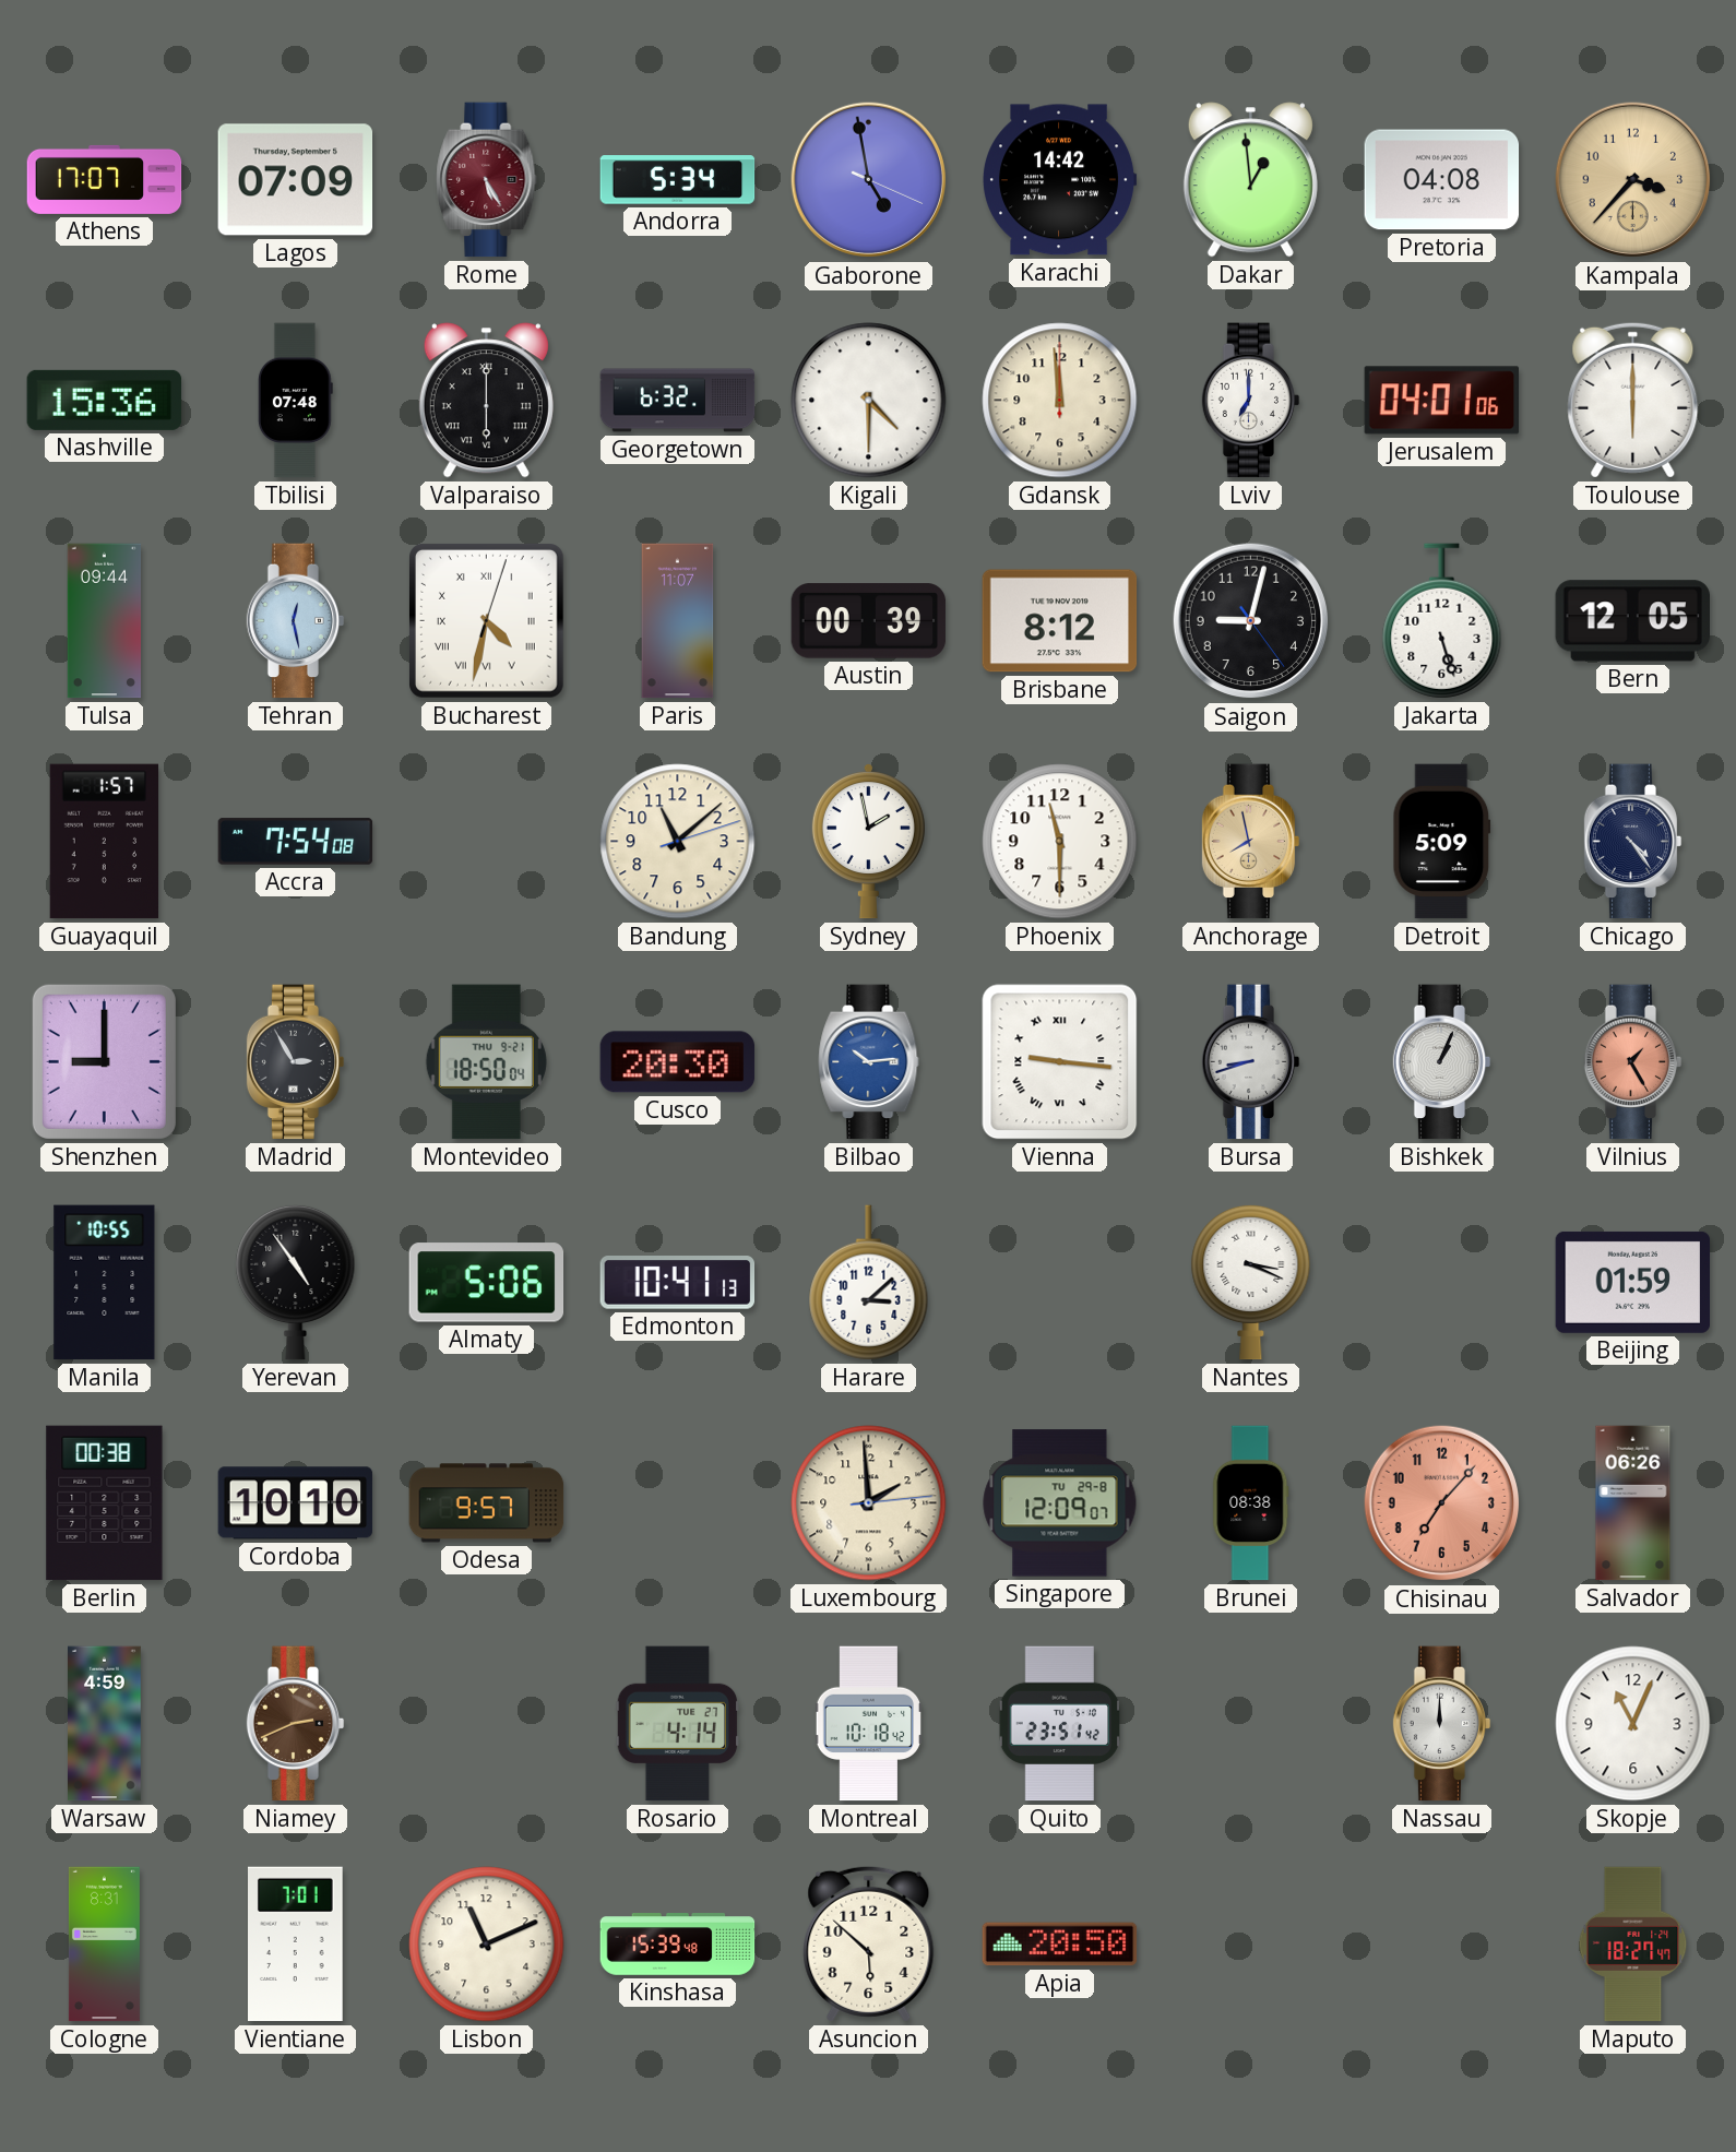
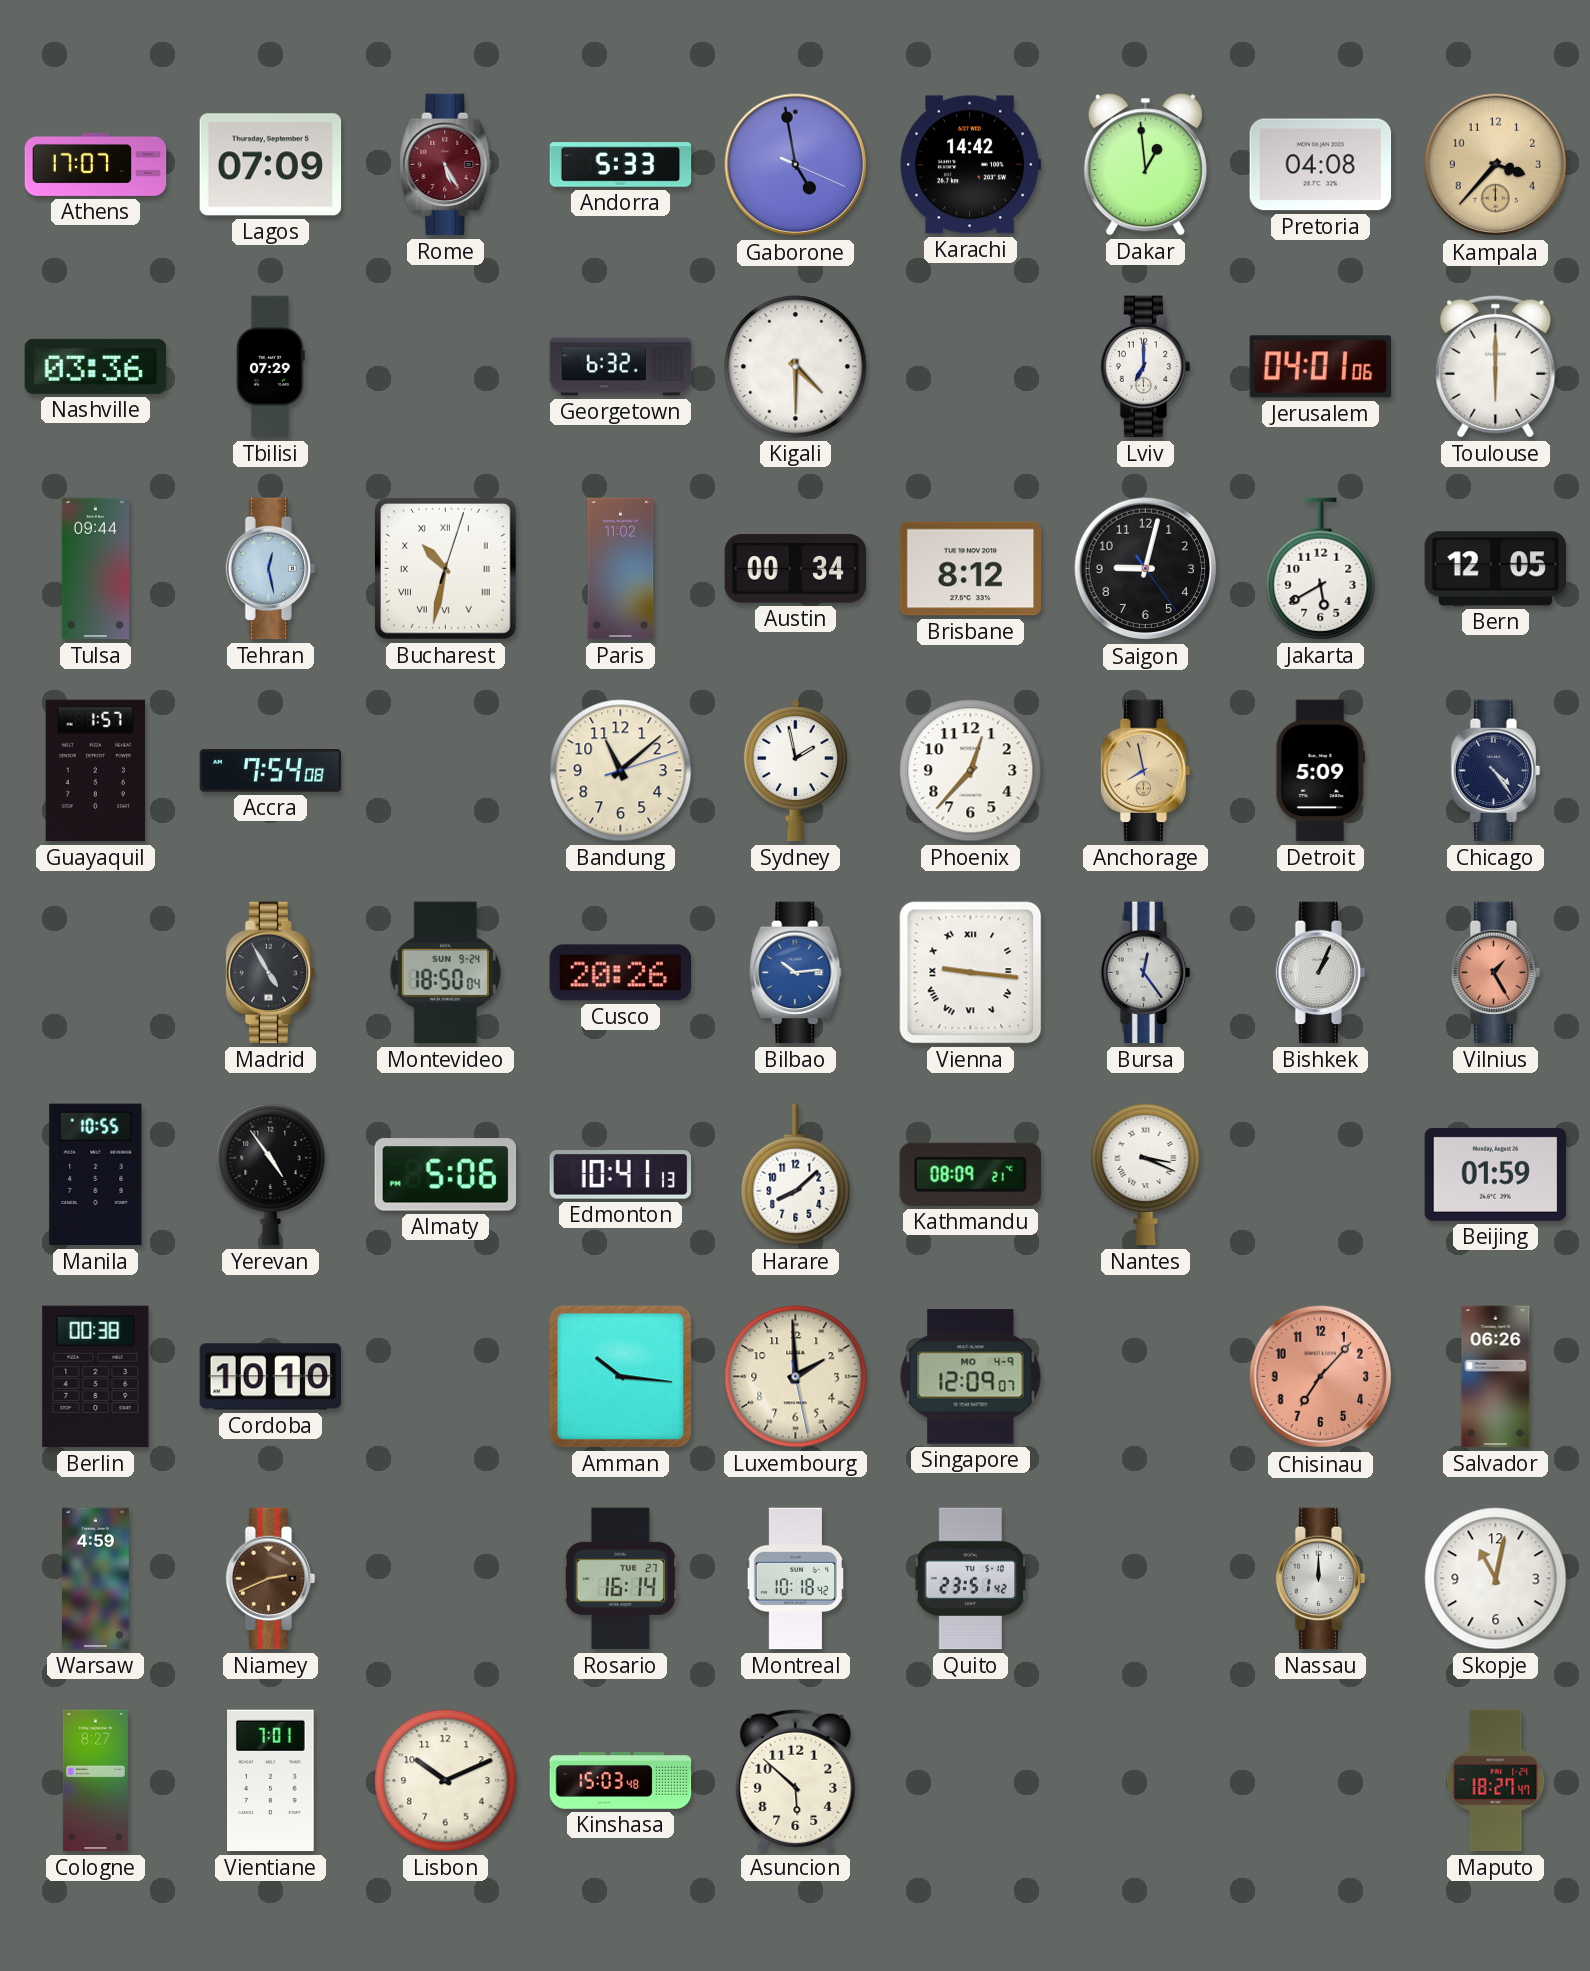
Andorra: 5:34 -> 5:33 (621, 165)
Nashville: 15:36 -> 03:36 (96, 366)
Tbilisi: 07:48 -> 07:29 (270, 367)
Valparaiso: 6:00 -> none (486, 401)
Gdansk: 11:59 -> none (1060, 401)
Bucharest: 4:32 -> 10:32 (446, 569)
Paris: 11:07 -> 11:02 (621, 569)
Austin: 00:39 -> 00:34 (796, 569)
Jakarta: 5:27 -> 5:40 (1321, 569)
Phoenix: 11:30 -> 12:37 (971, 771)
Shenzhen: 9:00 -> none (104, 1061)
Madrid: 2:55 -> 4:55 (271, 973)
Montevideo date: THU 9-21 -> SUN 9-24 (445, 973)
Cusco: 20:30 -> 20:26 (621, 973)
Bursa: 8:42 -> 12:24 (1146, 973)
Harare: 3:08 -> 8:08 (796, 1175)
Kathmandu: none -> 08:09 (970, 1174)
Odesa: 9:57 -> none (487, 1503)
Amman: none -> 10:16 (621, 1377)
Luxembourg: 1:59:14 -> 1:59:28 (796, 1377)
Singapore date: TU 29-8 -> MO 4-9 (971, 1377)
Brunei: 08:38 -> none (1251, 1503)
Rosario: 4:14 -> 16:14 (620, 1579)
Skopje: 11:04 -> 11:02 (1496, 1579)
Cologne: 8:31 -> 8:27 (95, 1781)
Lisbon: 11:11 -> 10:11 (446, 1781)
Kinshasa: 15:39 -> 15:03 (621, 1781)
Apia: 20:50 -> none (1060, 1945)
